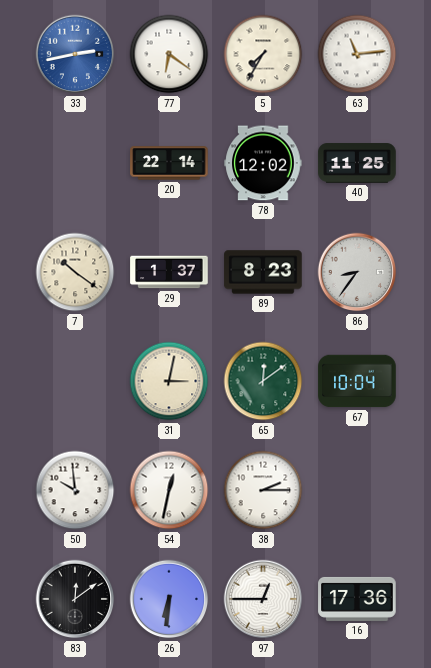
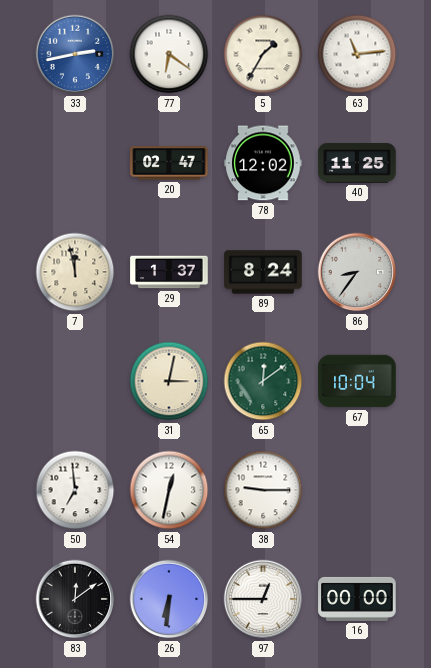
5: 7:35 -> 1:35 (263, 54)
20: 22:14 -> 02:47 (169, 163)
7: 10:21 -> 11:58 (75, 272)
89: 8:23 -> 8:24 (263, 272)
50: 9:59 -> 6:59 (75, 490)
38: 2:15 -> 9:15 (263, 490)
16: 17:36 -> 00:00 (357, 599)
